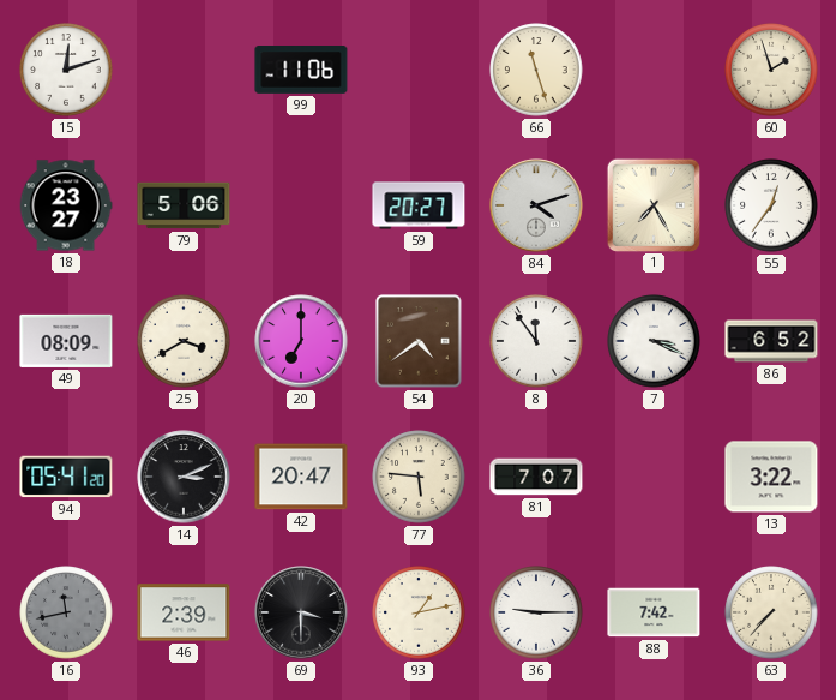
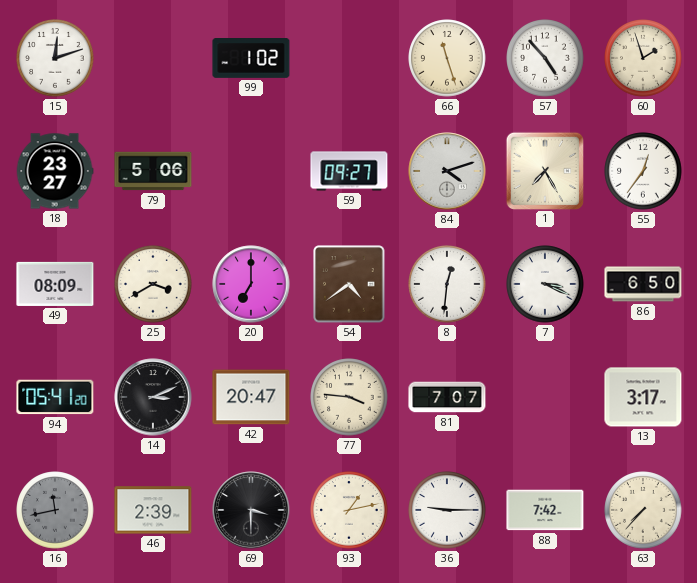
99: 11:06 -> 1:02 (251, 59)
57: none -> 4:53 (545, 58)
59: 20:27 -> 09:27 (349, 171)
8: 11:54 -> 12:31 (447, 284)
86: 6:52 -> 6:50 (643, 284)
77: 5:46 -> 3:46 (349, 397)
13: 3:22 -> 3:17 (643, 397)
